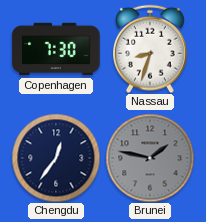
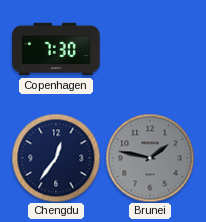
Nassau: 8:33 -> none (150, 49)
